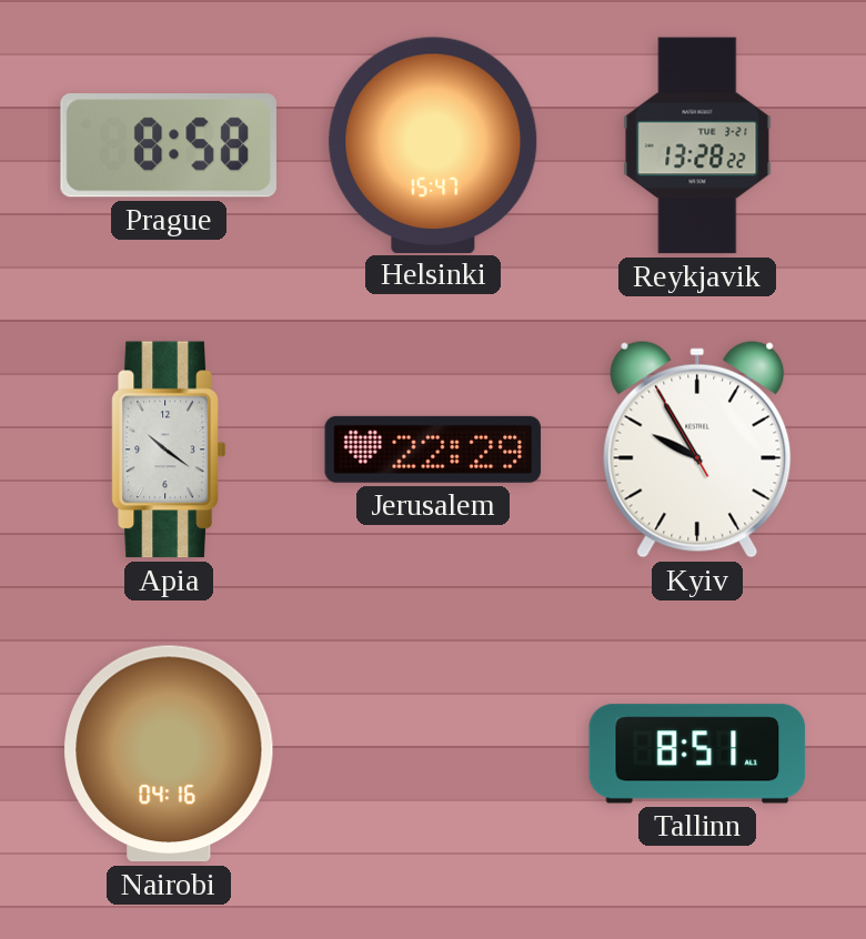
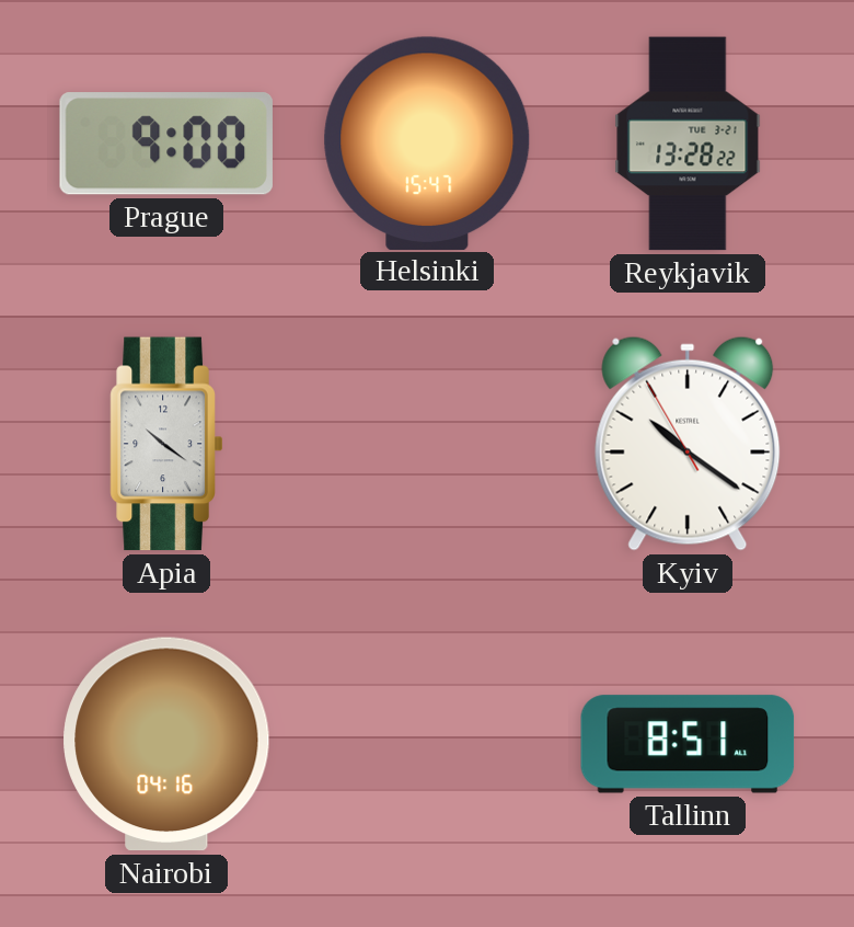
Prague: 8:58 -> 9:00 (166, 144)
Jerusalem: 22:29 -> none (433, 450)
Kyiv: 9:54 -> 10:20 (688, 444)
